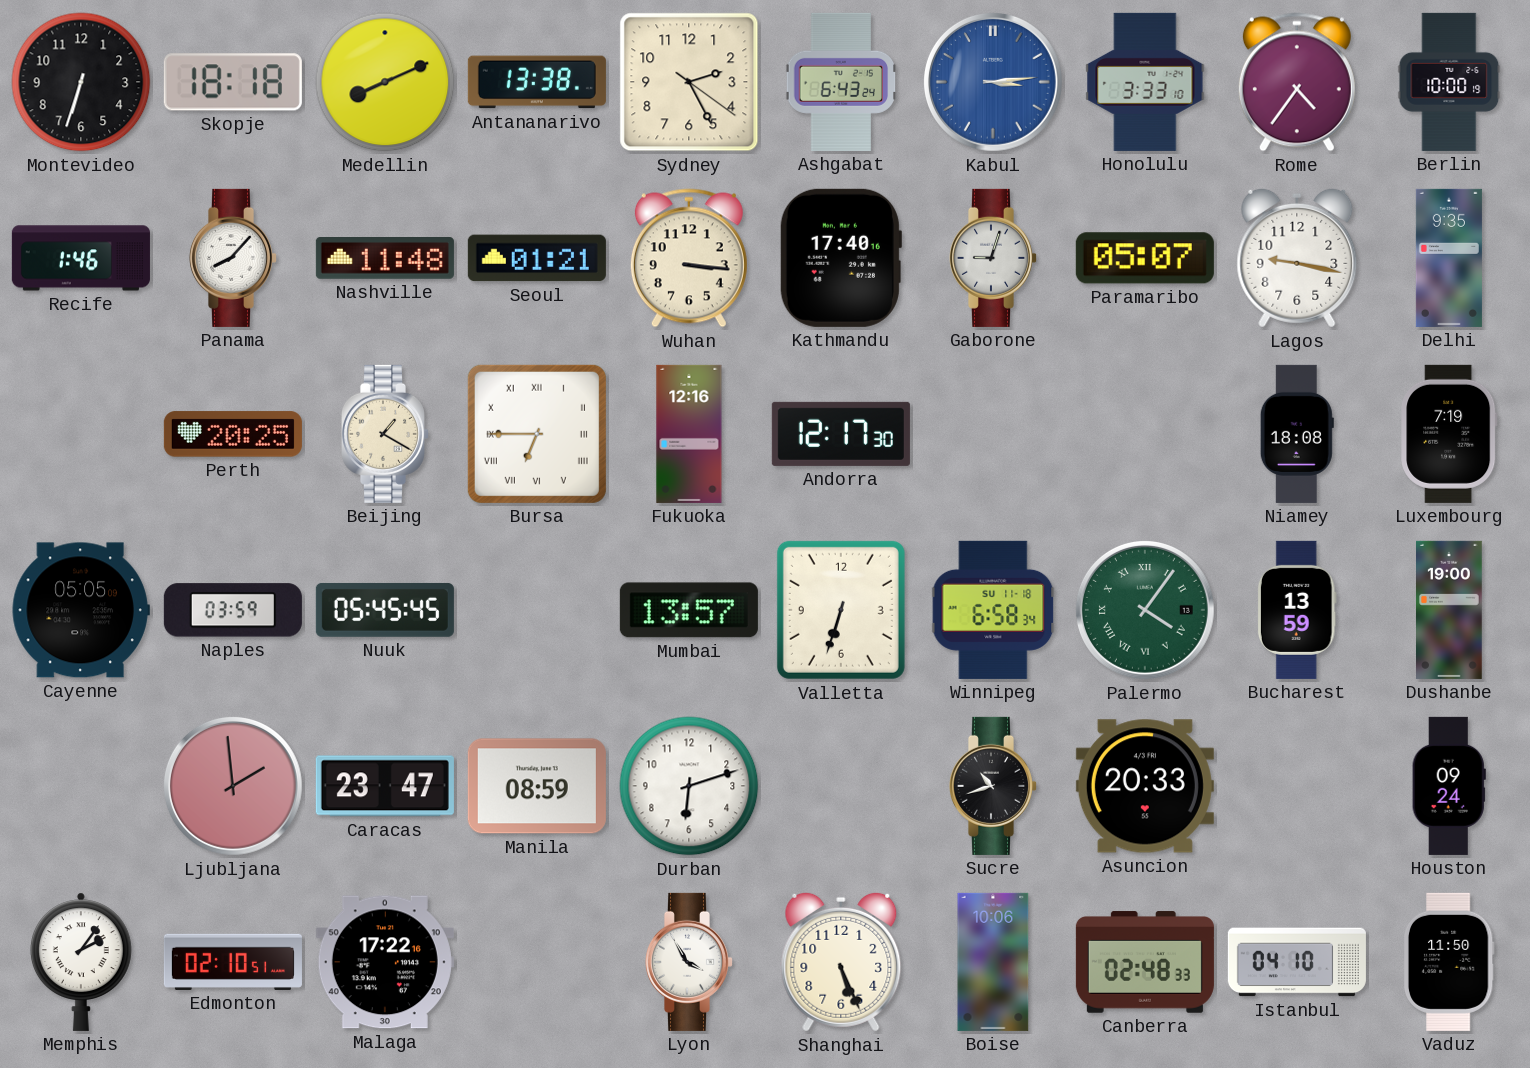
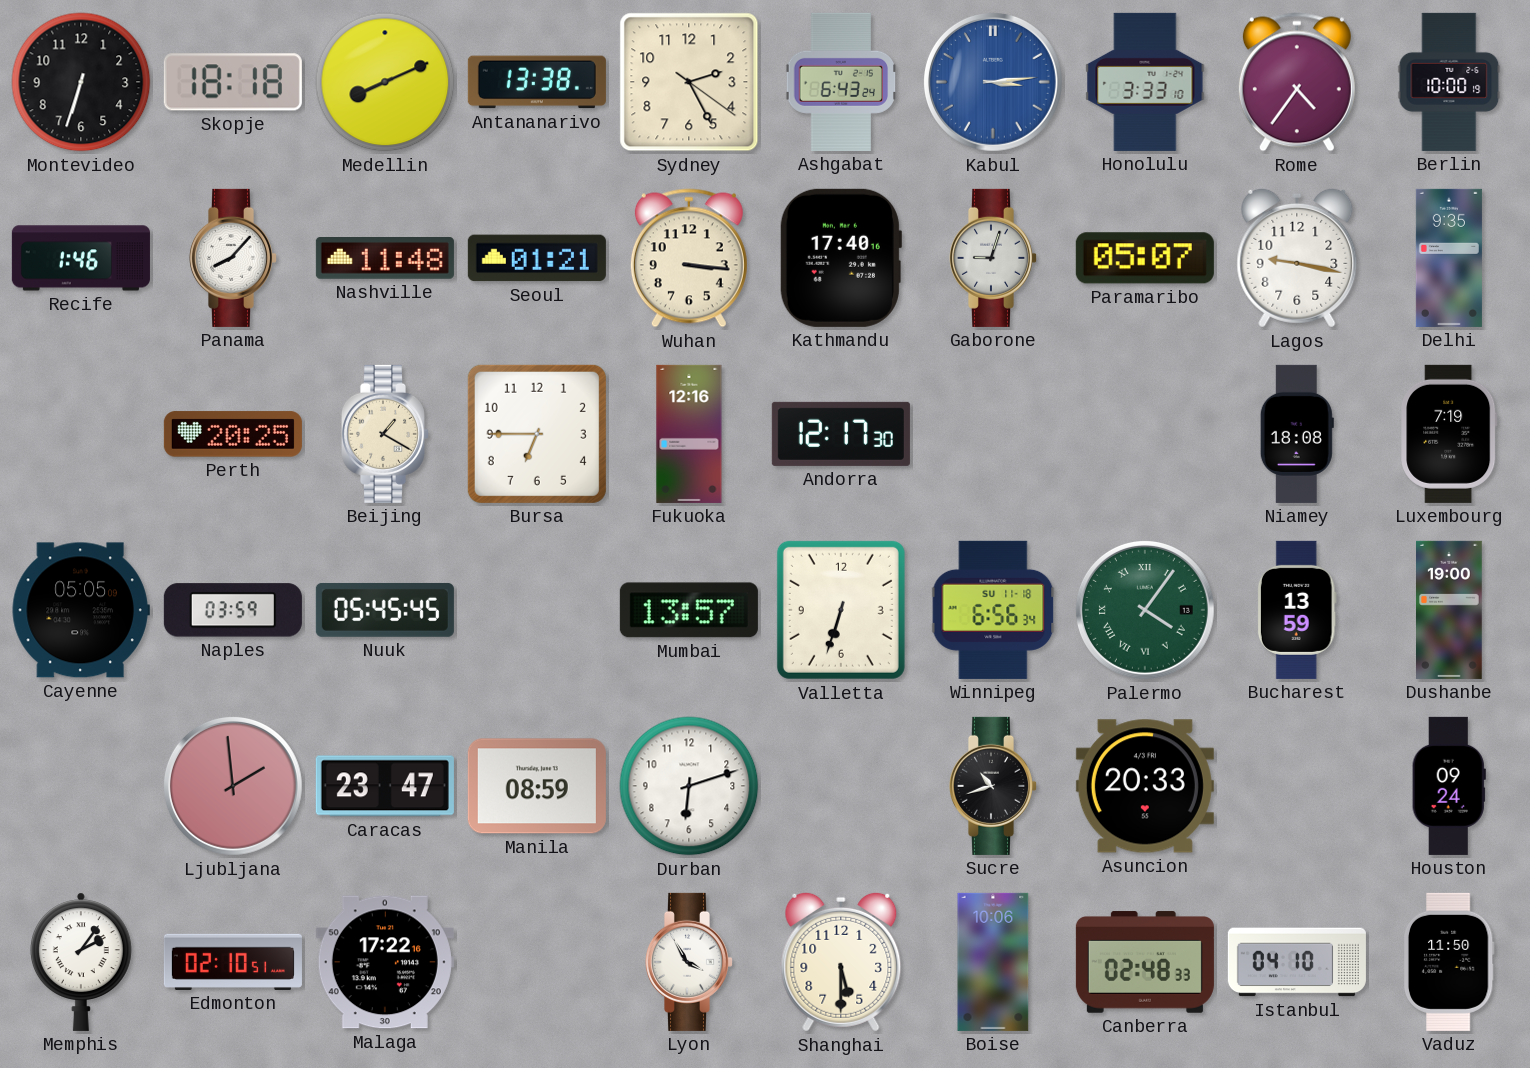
Bursa numerals: Roman -> Arabic (537, 434)
Winnipeg: 6:58 -> 6:56 (993, 610)
Shanghai: 5:26 -> 5:30 (841, 962)
